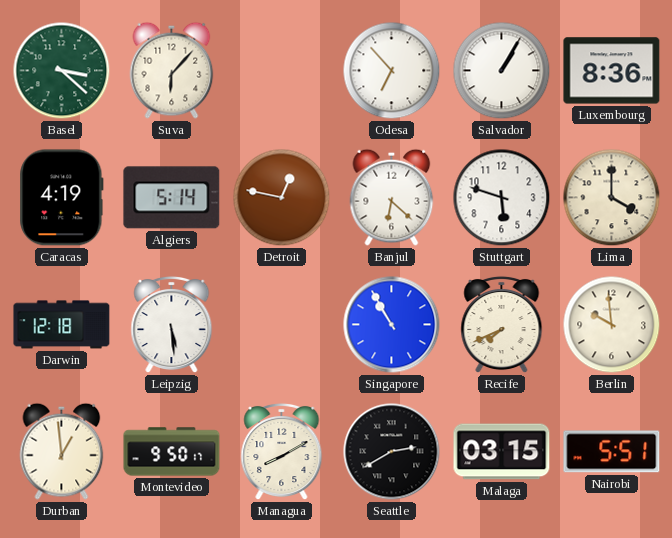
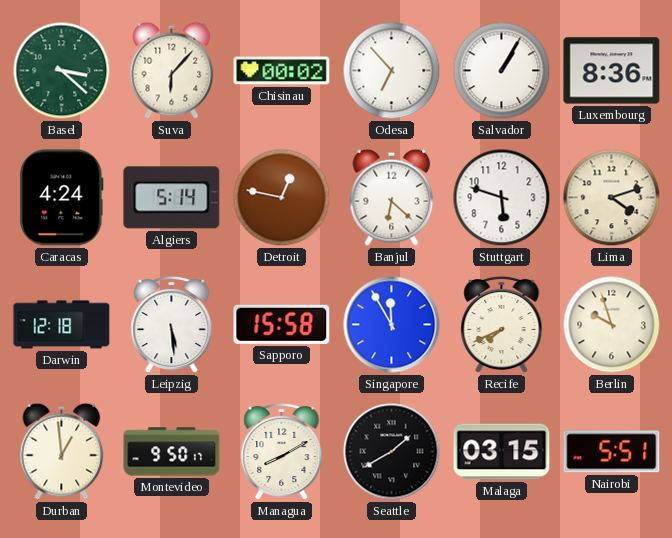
Chisinau: none -> 00:02 (282, 71)
Caracas: 4:19 -> 4:24 (62, 198)
Lima: 4:00 -> 4:12 (612, 198)
Sapporo: none -> 15:58 (282, 324)
Singapore: 10:55 -> 11:55 (392, 325)
Berlin: 9:59 -> 9:57 (612, 325)
Seattle: 2:40 -> 1:40 (392, 452)
